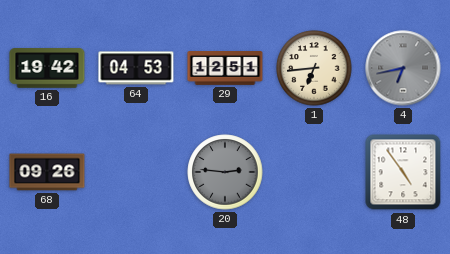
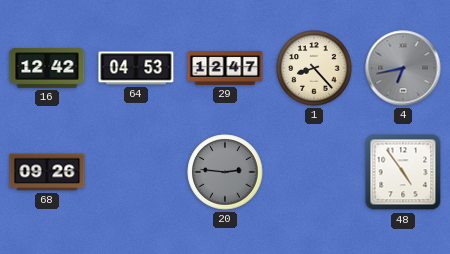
16: 19:42 -> 12:42 (47, 68)
29: 12:51 -> 12:47 (225, 68)
1: 6:44 -> 8:23 (314, 68)
